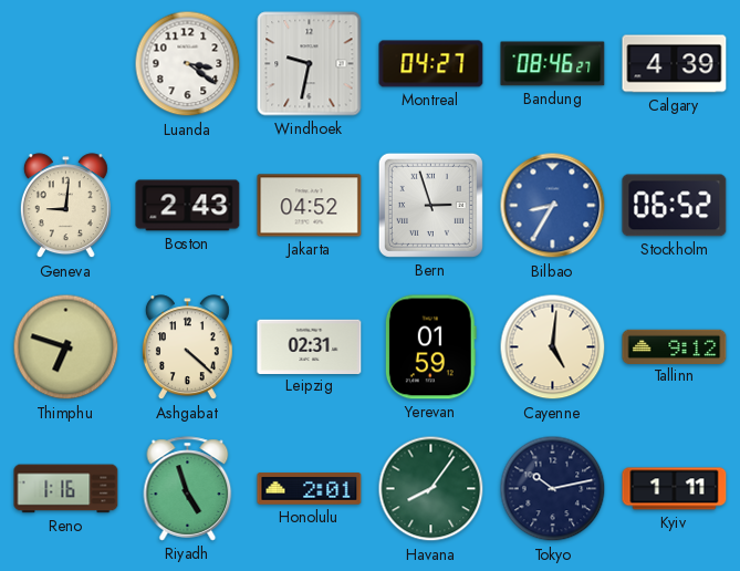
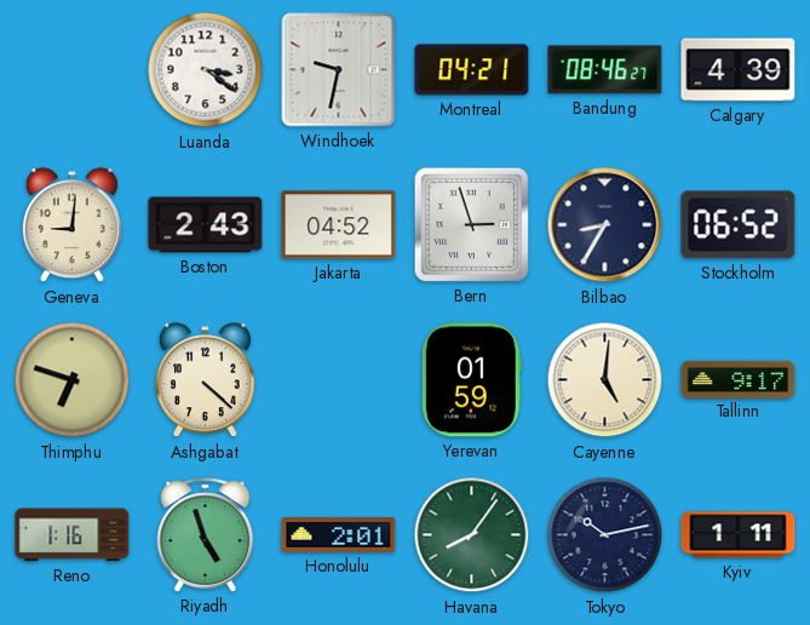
Montreal: 04:27 -> 04:21 (472, 70)
Bilbao dial: blue -> navy (605, 225)
Leipzig: 02:31 -> none (310, 346)
Tallinn: 9:12 -> 9:17 (739, 379)
